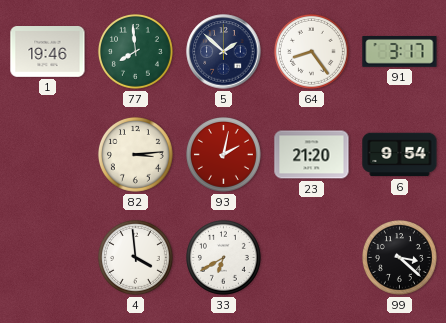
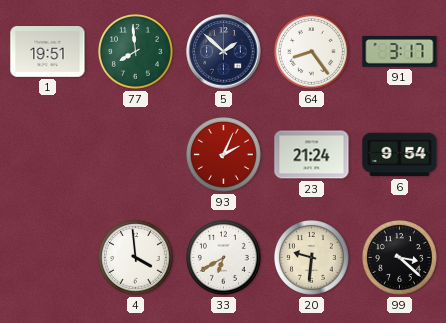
1: 19:46 -> 19:51 (48, 52)
82: 3:14 -> none (135, 154)
93: 2:02 -> 2:04 (223, 154)
23: 21:20 -> 21:24 (312, 155)
20: none -> 9:31 (311, 257)
